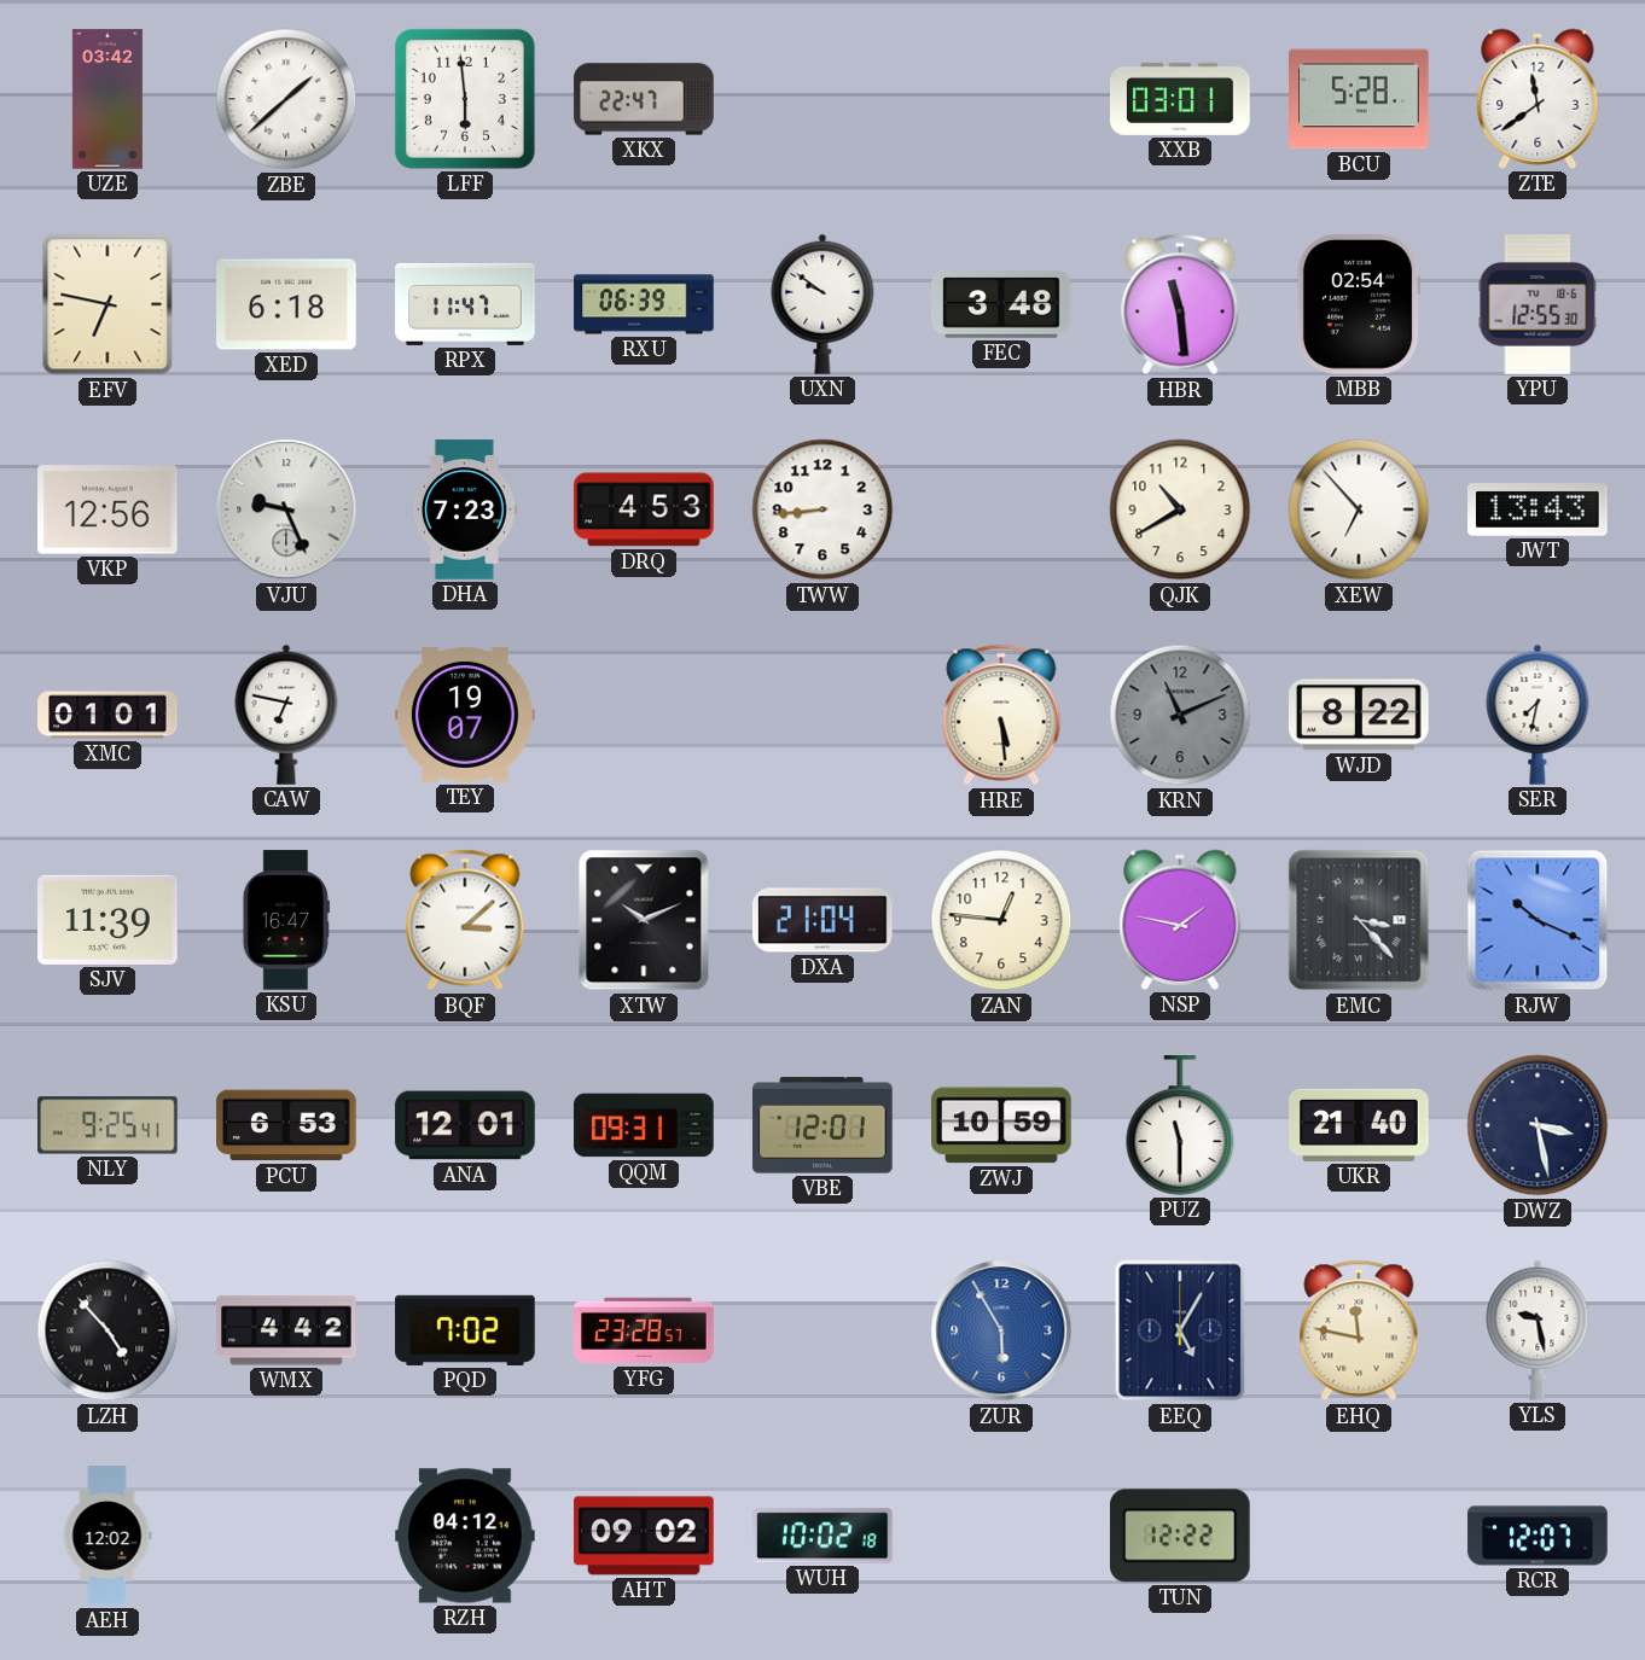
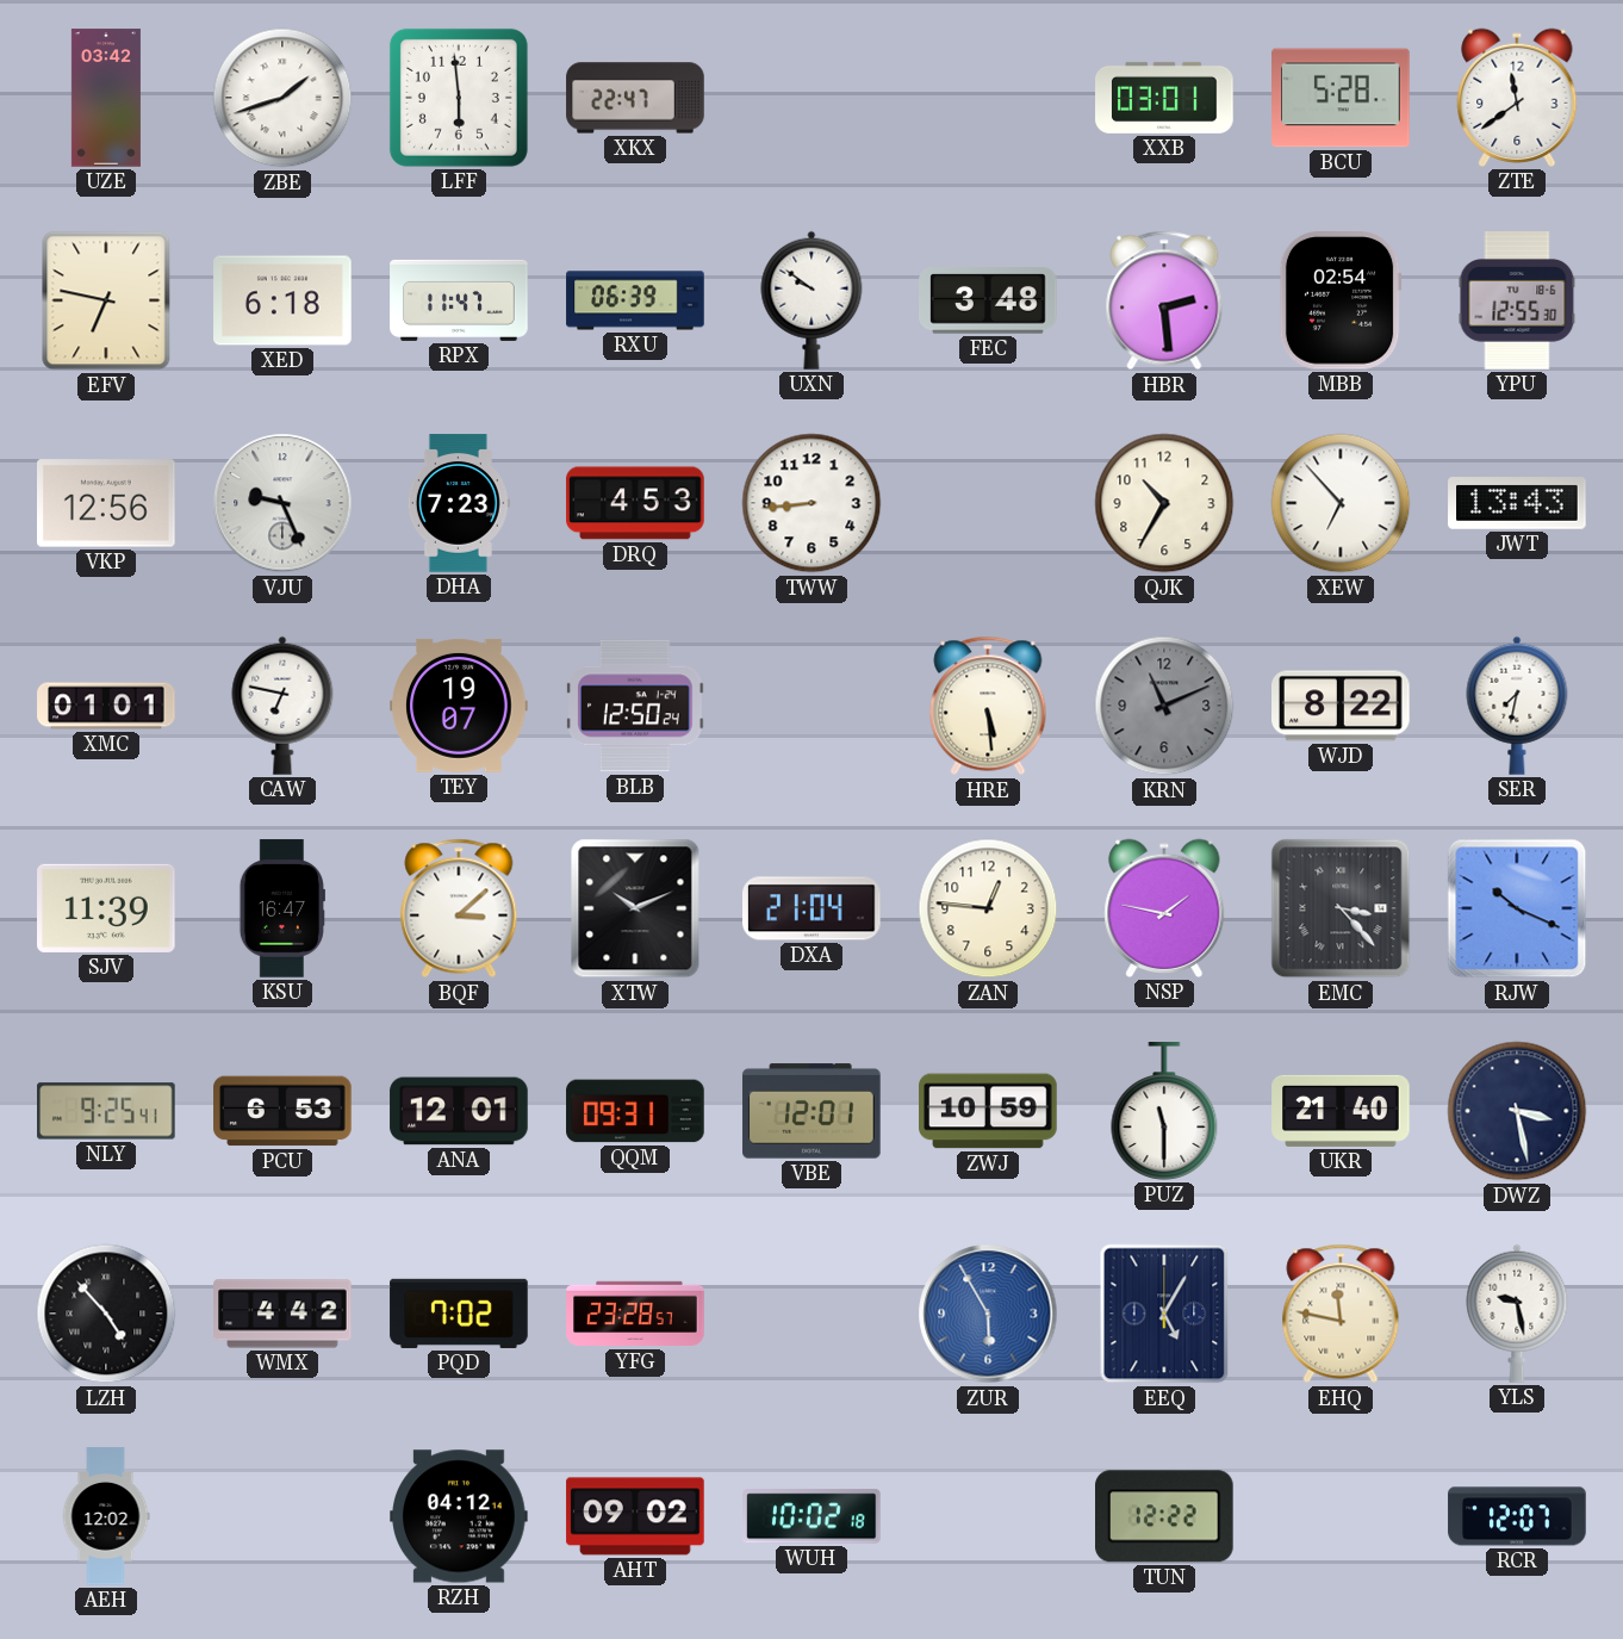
ZBE: 1:38 -> 1:42 (282, 98)
HBR: 11:29 -> 2:29 (1164, 300)
QJK: 10:40 -> 10:35 (1164, 503)
BLB: none -> 12:50 (635, 706)
